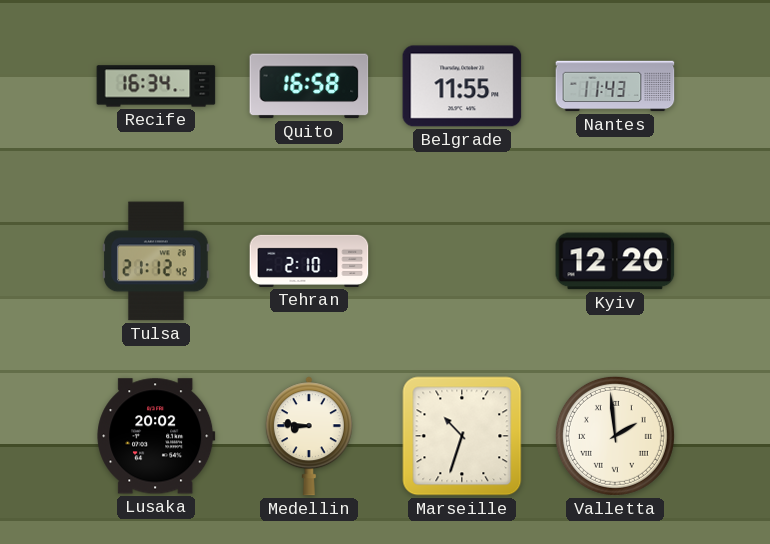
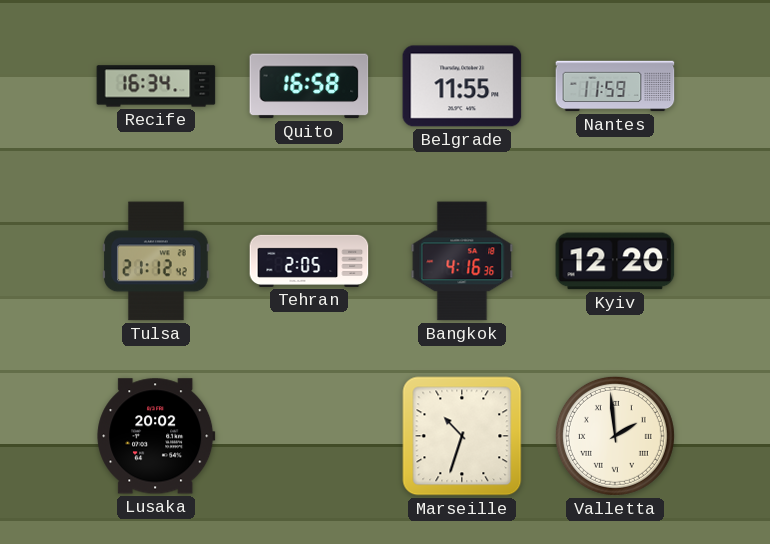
Nantes: 11:43 -> 11:59 (615, 86)
Tehran: 2:10 -> 2:05 (309, 261)
Bangkok: none -> 4:16 (462, 261)
Medellin: 8:46 -> none (309, 436)
